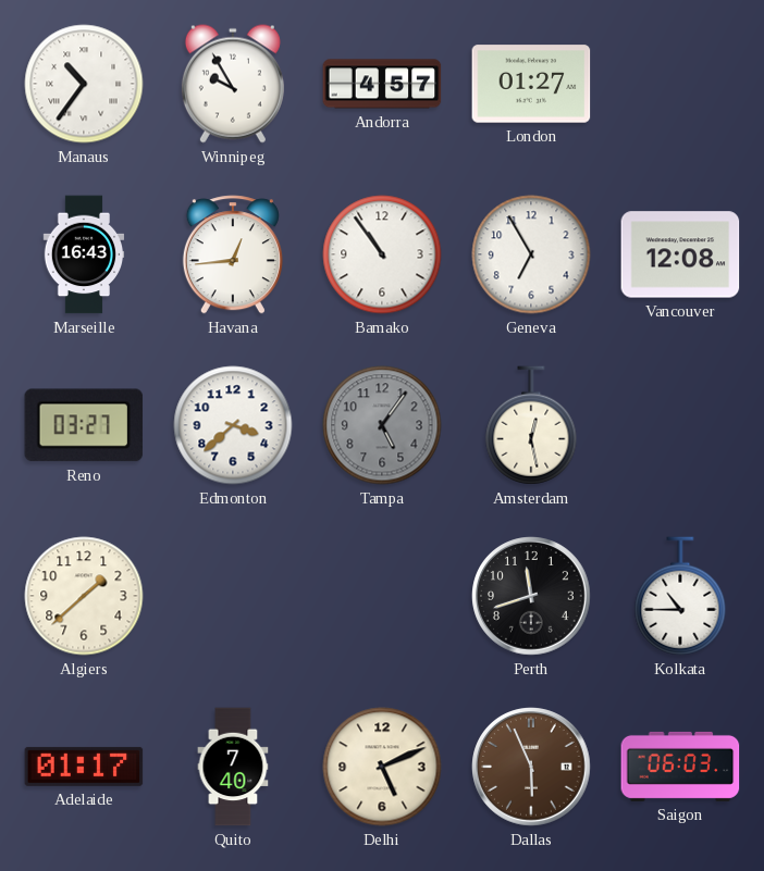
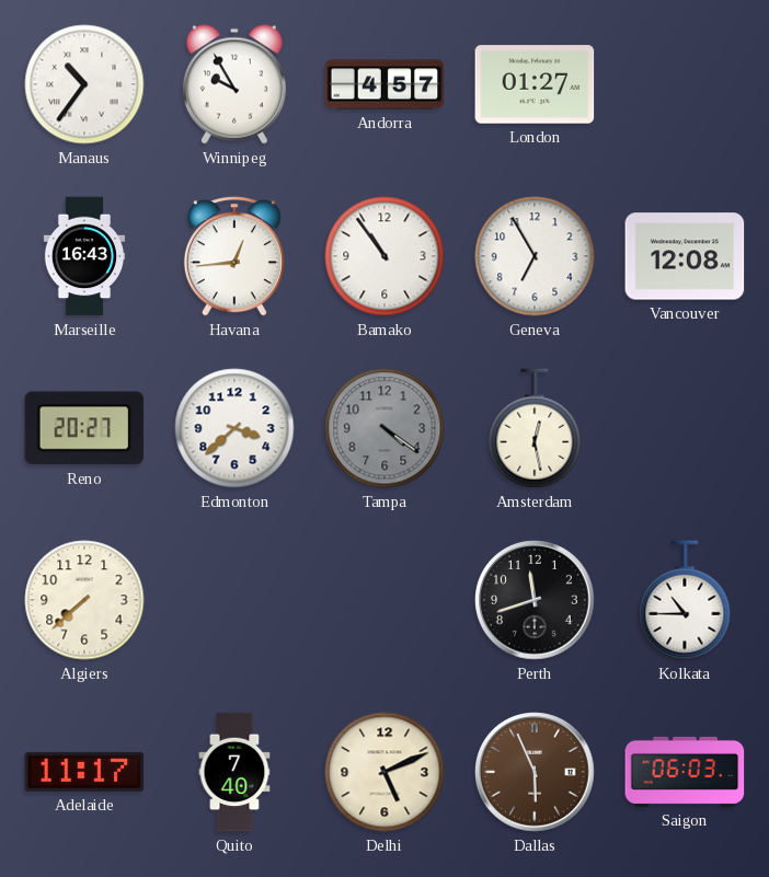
Reno: 03:27 -> 20:27 (84, 428)
Tampa: 5:06 -> 4:21 (384, 428)
Algiers: 1:38 -> 7:38 (84, 600)
Adelaide: 01:17 -> 11:17 (84, 772)
